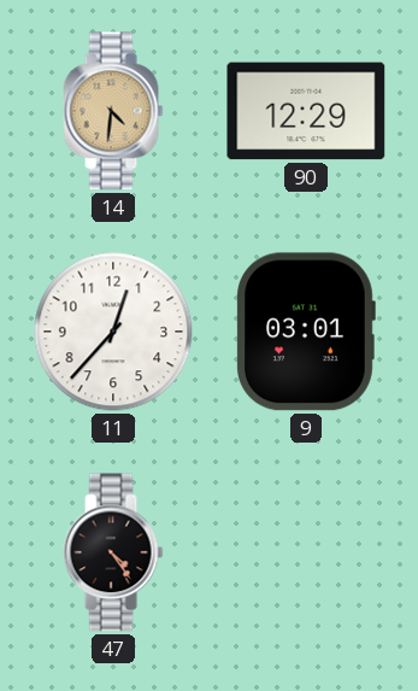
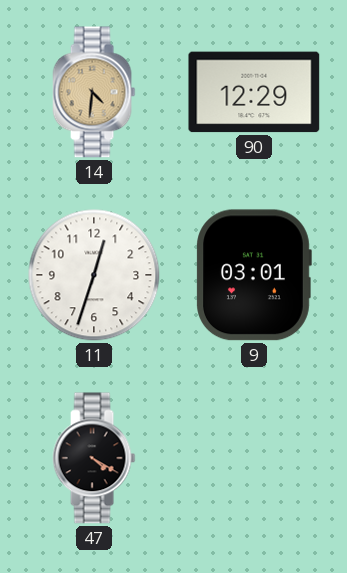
11: 12:37 -> 12:33 (94, 275)
47: 4:24 -> 4:20 (94, 458)
